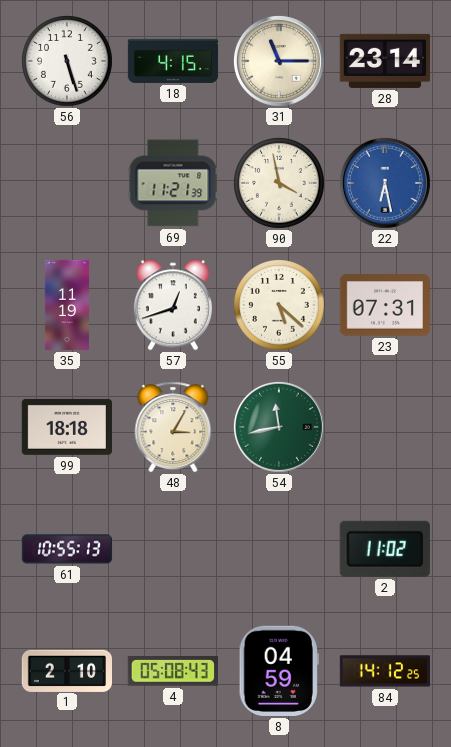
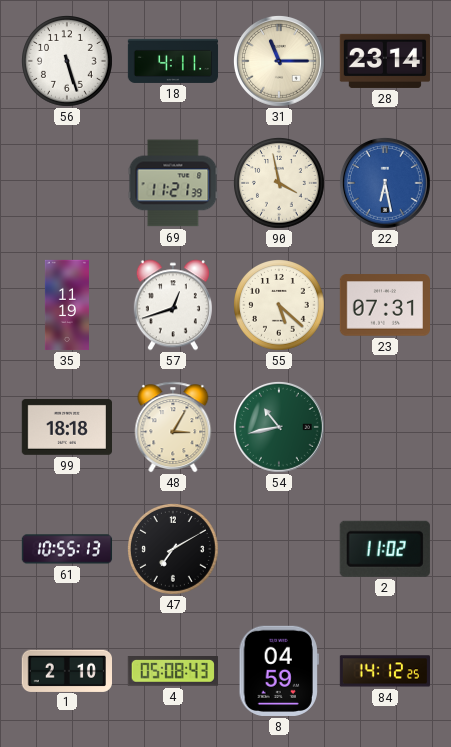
18: 4:15 -> 4:11 (173, 61)
54: 11:43 -> 10:43 (279, 427)
47: none -> 7:10 (174, 550)
